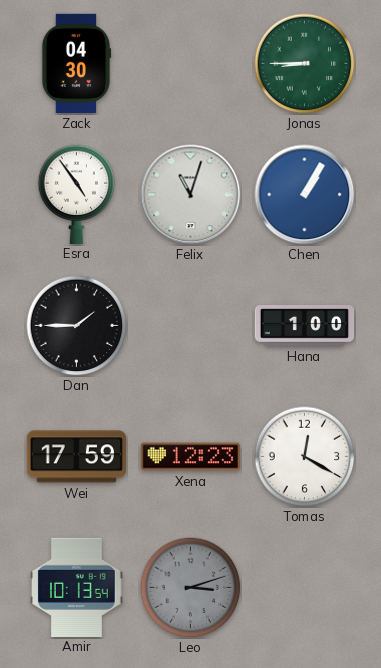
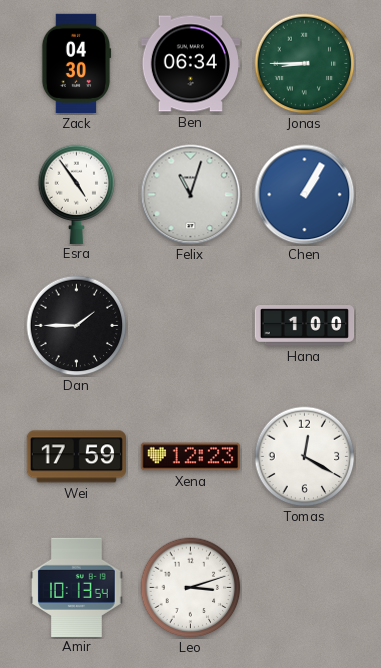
Ben: none -> 06:34 (190, 64)
Leo dial: grey -> white (191, 588)
